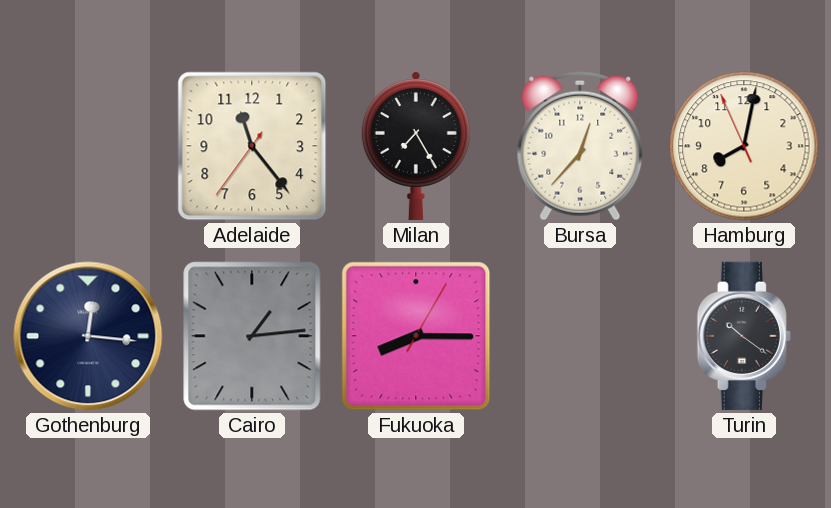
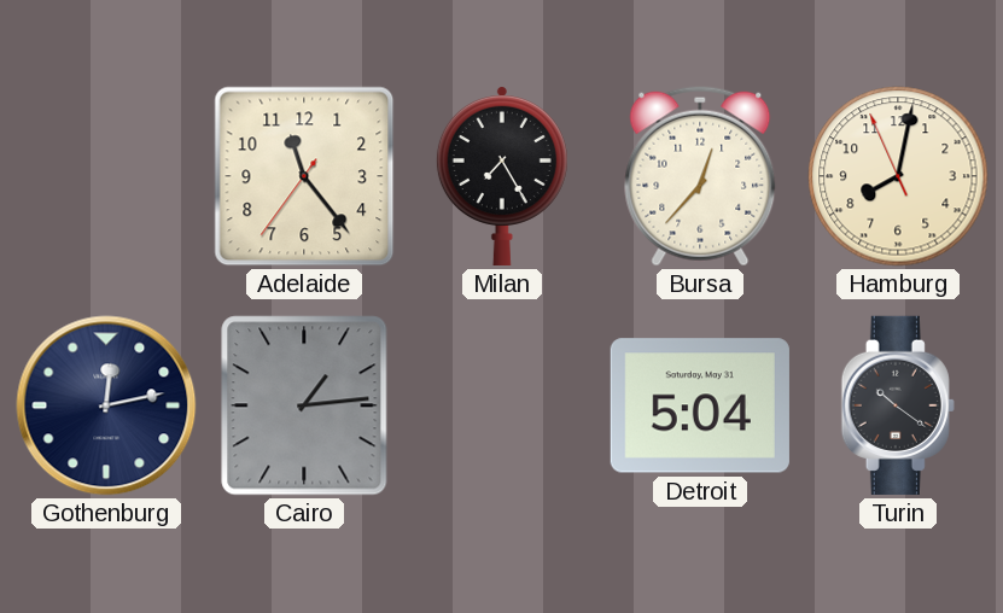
Gothenburg: 12:16 -> 12:13 (106, 405)
Fukuoka: 8:15 -> none (416, 336)
Detroit: none -> 5:04 (700, 405)
